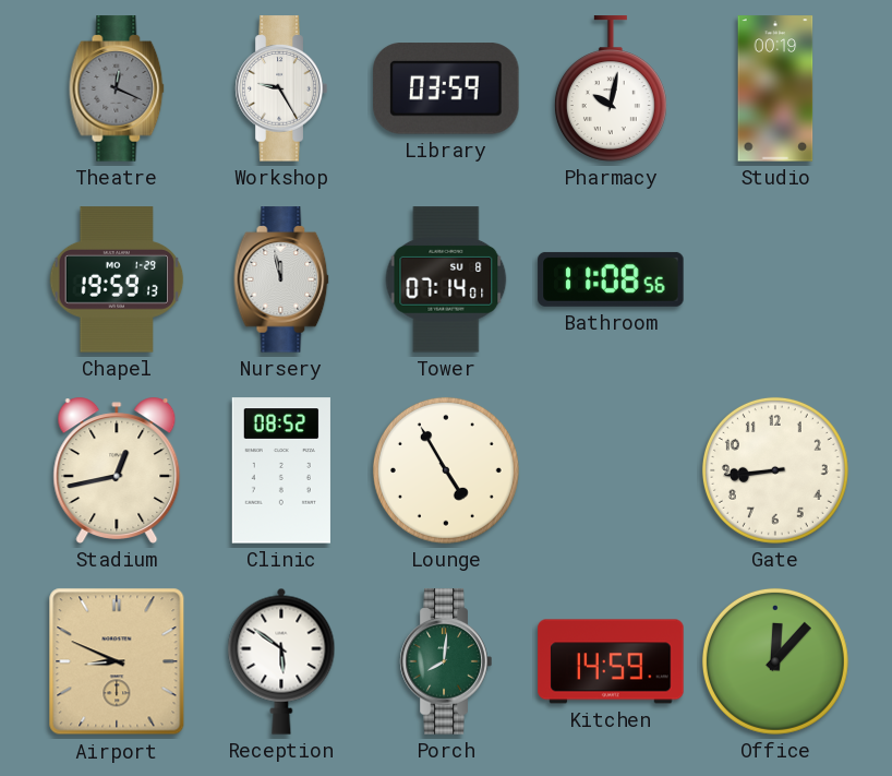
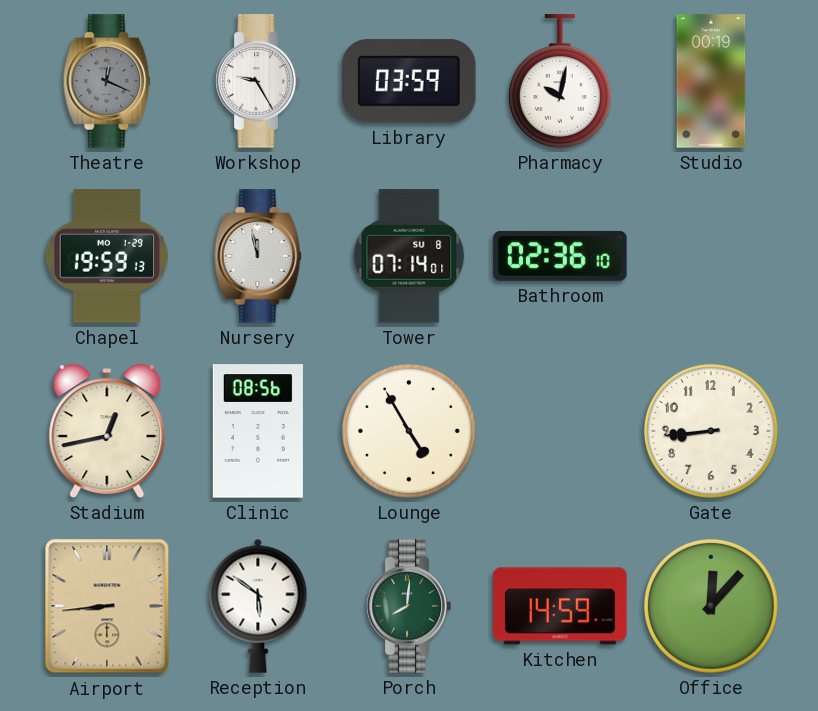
Bathroom: 11:08 -> 02:36 (560, 256)
Clinic: 08:52 -> 08:56 (258, 431)
Airport: 8:49 -> 8:44 (107, 606)
